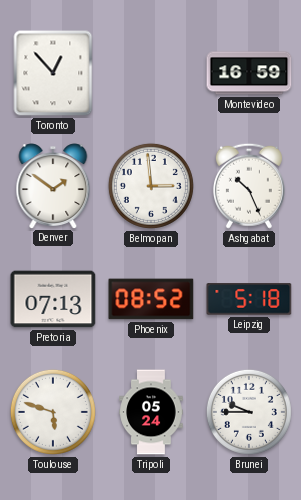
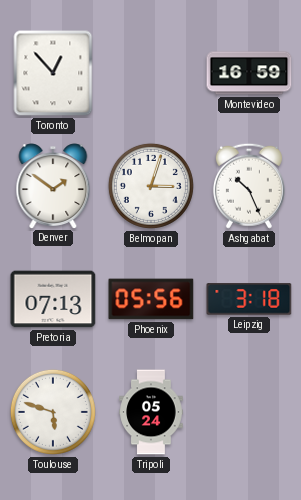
Belmopan: 2:59 -> 3:03 (151, 186)
Phoenix: 08:52 -> 05:56 (151, 299)
Leipzig: 5:18 -> 3:18 (249, 299)
Brunei: 9:45 -> none (249, 412)
